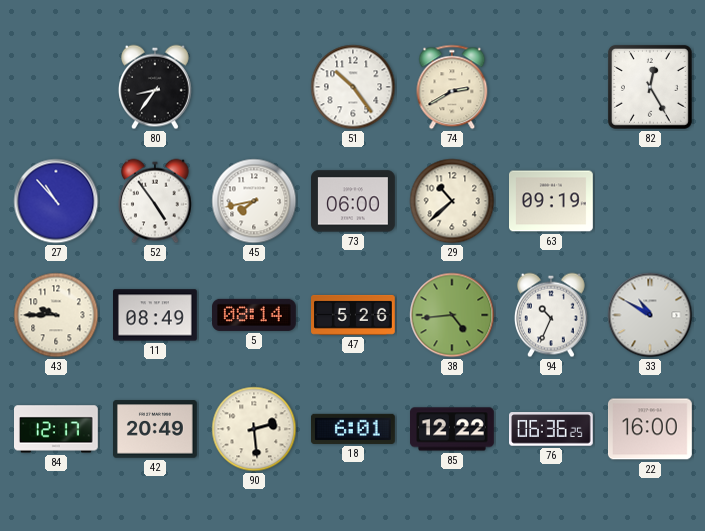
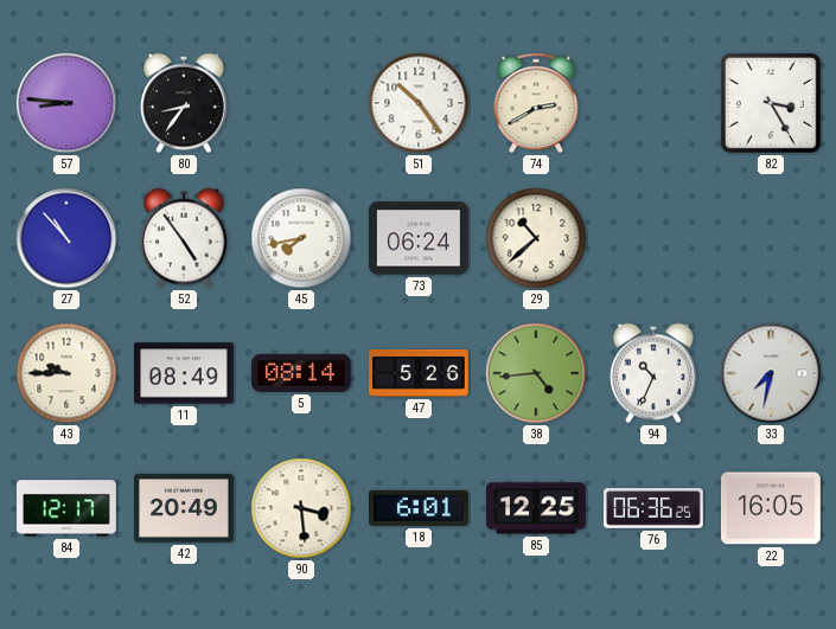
57: none -> 8:46 (66, 103)
82: 12:25 -> 3:25 (771, 103)
73: 06:00 -> 06:24 (420, 238)
63: 09:19 -> none (552, 201)
33: 10:50 -> 7:32 (771, 373)
90: 2:29 -> 3:29 (301, 508)
85: 12:22 -> 12:25 (537, 508)
22: 16:00 -> 16:05 (772, 508)
